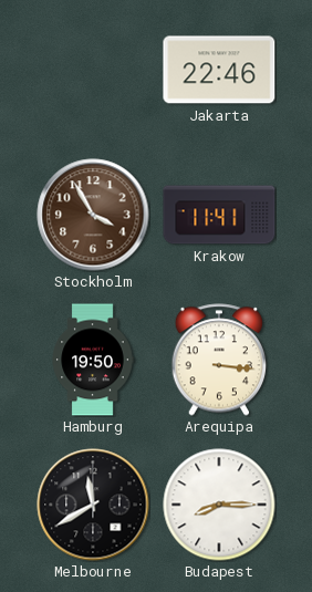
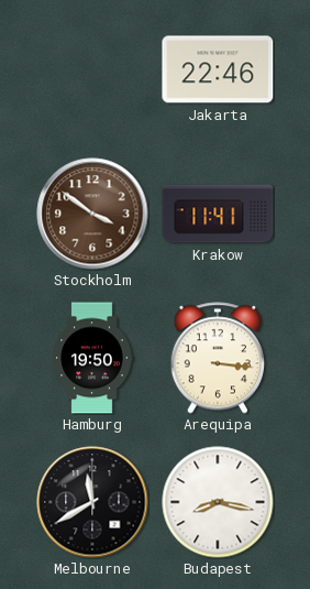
Stockholm: 3:55 -> 3:51 (92, 214)
Budapest: 8:15 -> 8:17 (218, 502)
